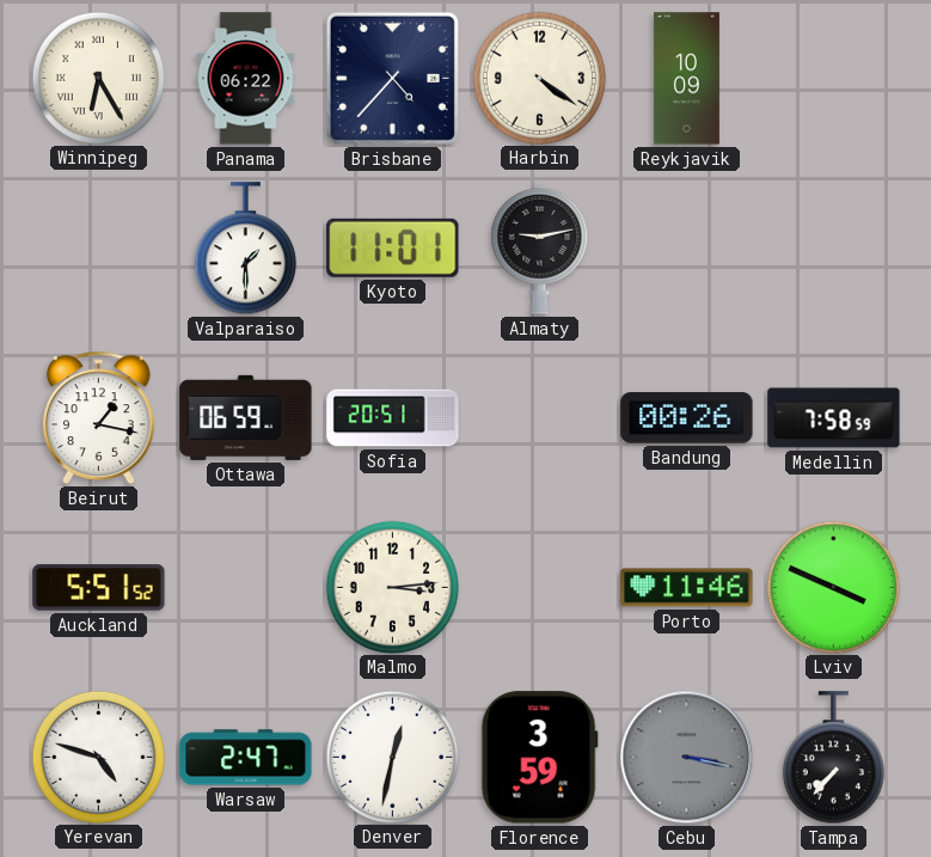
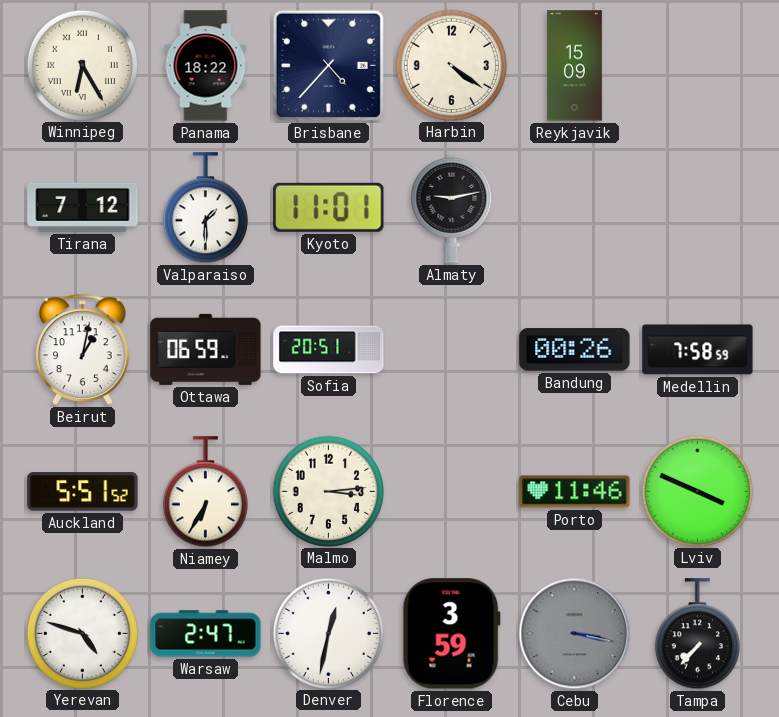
Panama: 06:22 -> 18:22 (206, 66)
Reykjavik: 10:09 -> 15:09 (574, 66)
Tirana: none -> 7:12 (83, 207)
Beirut: 1:17 -> 1:02 (83, 349)
Niamey: none -> 6:35 (205, 492)
